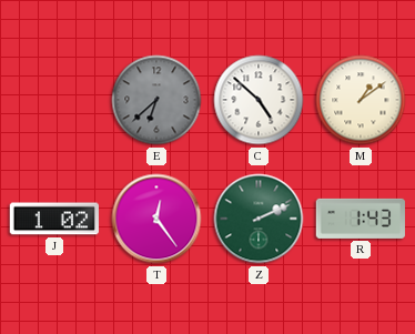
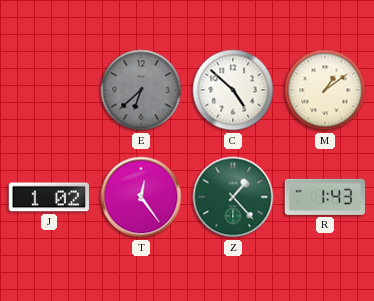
Z: 2:11 -> 1:23 (233, 197)
